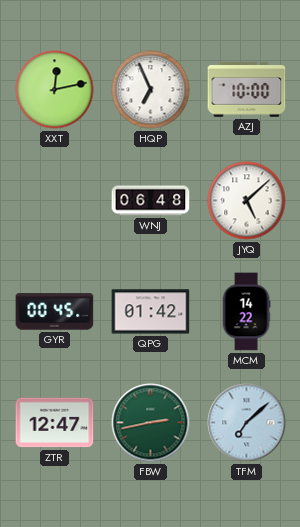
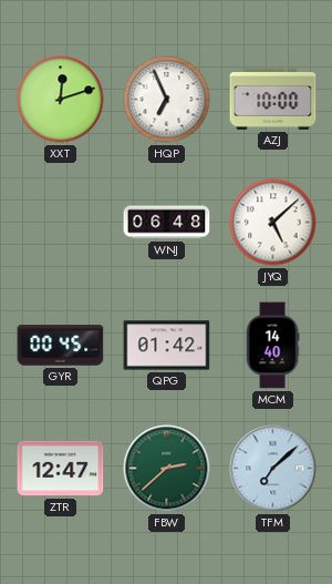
XXT: 12:13 -> 12:12 (61, 100)
MCM: 14:22 -> 14:40 (272, 346)
FBW: 2:43 -> 2:38 (167, 469)
